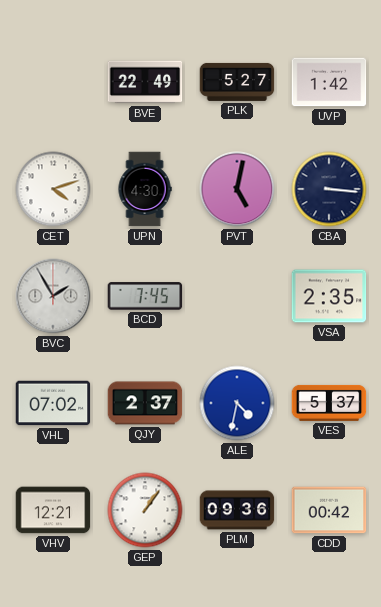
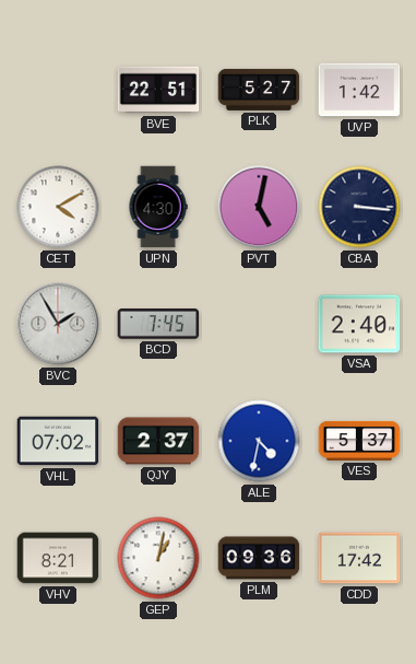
BVE: 22:49 -> 22:51 (158, 90)
CET: 4:12 -> 4:10 (58, 207)
VSA: 2:35 -> 2:40 (359, 324)
VHV: 12:21 -> 8:21 (58, 558)
GEP: 1:06 -> 1:02 (158, 558)
CDD: 00:42 -> 17:42 (359, 558)
